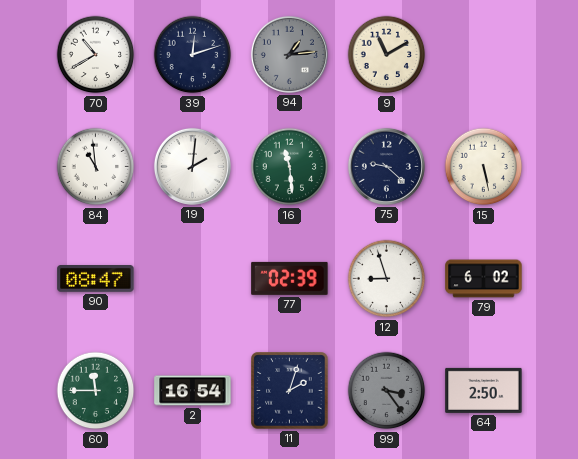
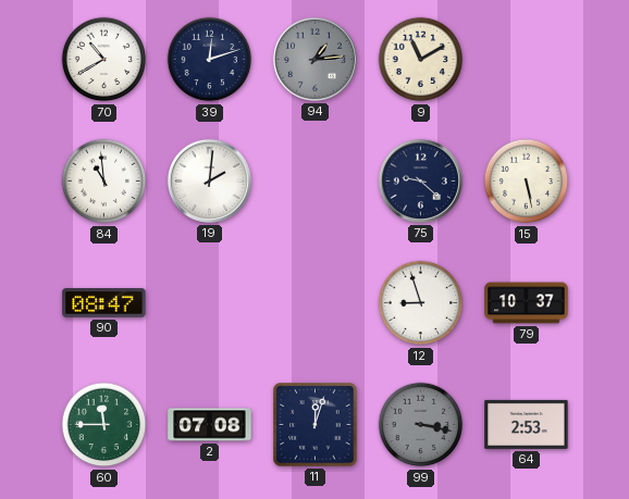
16: 11:29 -> none (290, 167)
77: 02:39 -> none (290, 278)
79: 6:02 -> 10:37 (527, 303)
2: 16:54 -> 07:08 (210, 425)
11: 2:03 -> 12:03 (316, 425)
99: 3:24 -> 3:17 (421, 425)
64: 2:50 -> 2:53 (527, 424)
